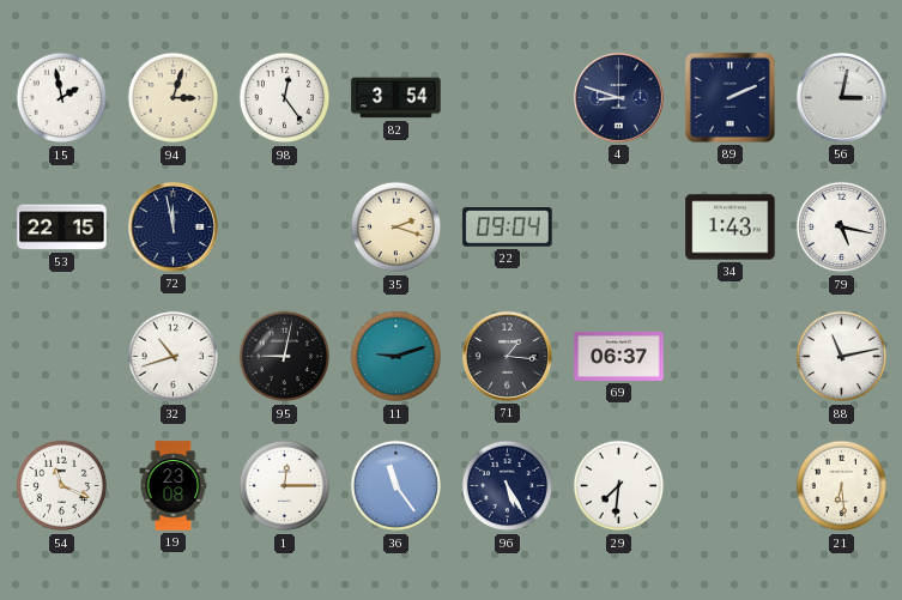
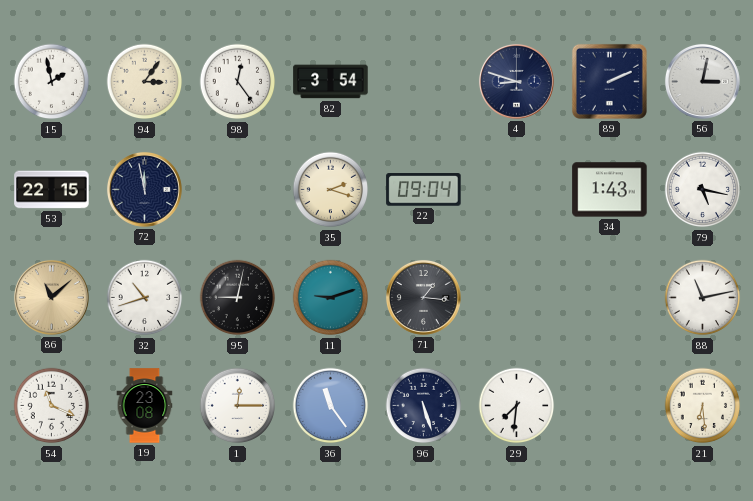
94: 3:03 -> 3:06 (145, 82)
86: none -> 11:08 (51, 297)
69: 06:37 -> none (619, 356)
96: 5:25 -> 5:27 (424, 406)
